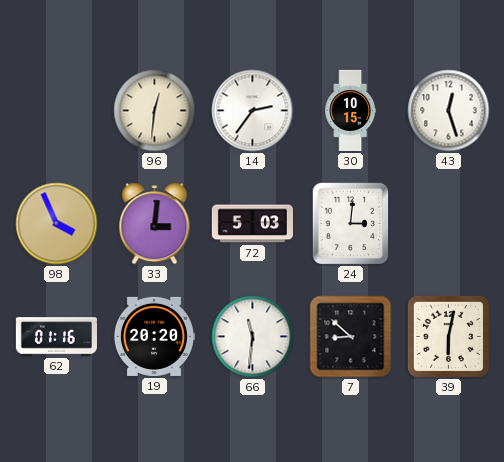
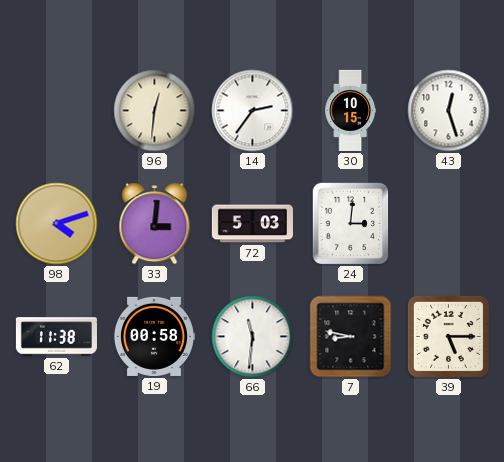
98: 3:56 -> 4:12 (57, 224)
62: 01:16 -> 11:38 (56, 337)
19: 20:20 -> 00:58 (154, 336)
7: 8:52 -> 8:47 (351, 337)
39: 6:02 -> 5:15 (448, 336)
